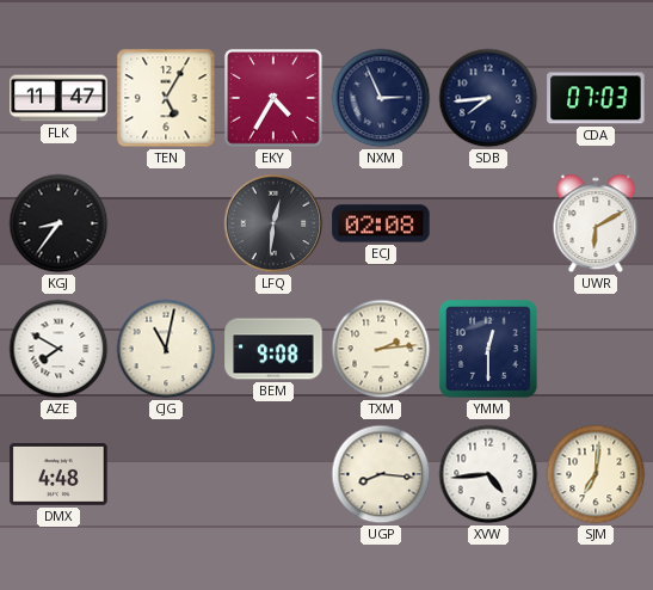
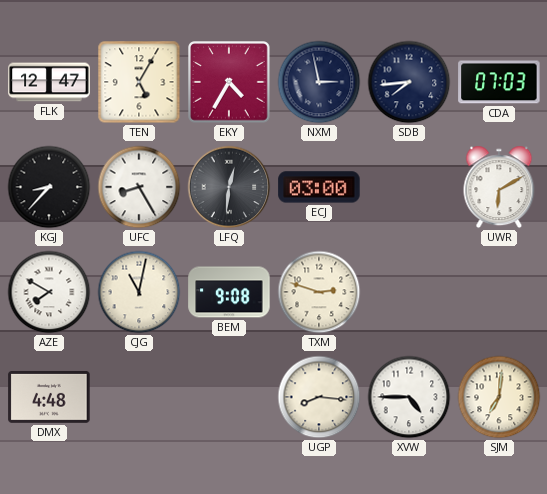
FLK: 11:47 -> 12:47 (49, 82)
NXM: 2:56 -> 2:58 (319, 82)
KGJ: 8:36 -> 8:37 (49, 187)
UFC: none -> 8:25 (139, 187)
ECJ: 02:08 -> 03:00 (319, 187)
TXM: 2:14 -> 2:48 (319, 292)
YMM: 12:30 -> none (488, 349)
XVW: 4:44 -> 4:45 (409, 397)
